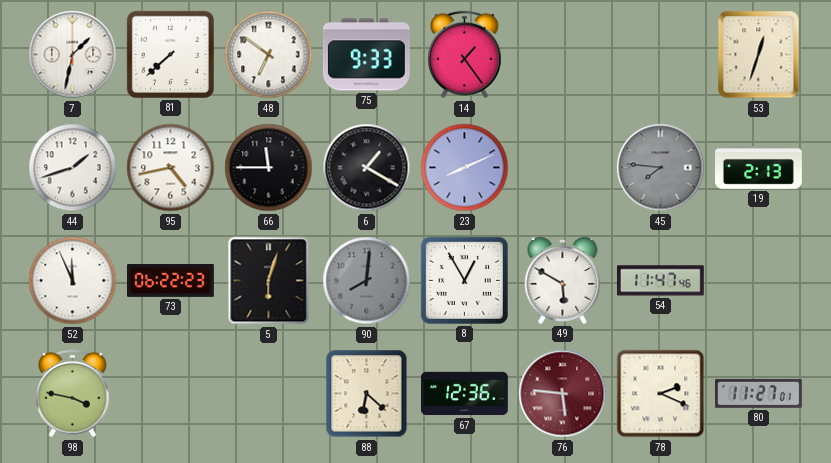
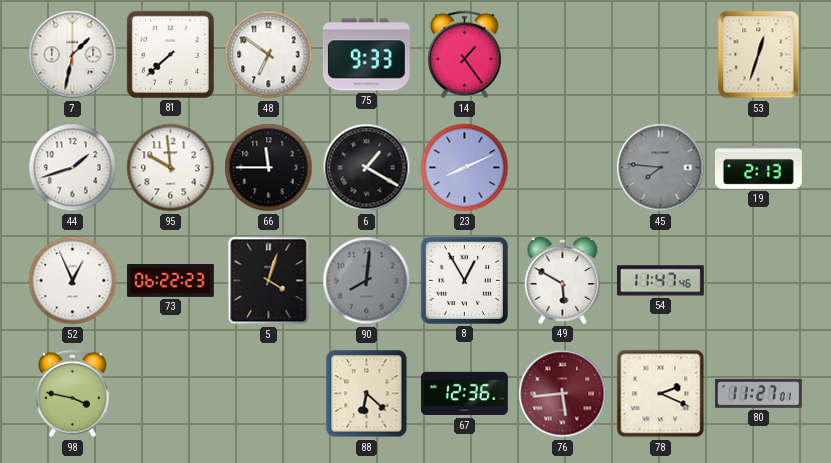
95: 4:43 -> 9:59 (171, 168)
52: 11:56 -> 12:56 (73, 281)
5: 6:03 -> 4:03 (269, 281)
76: 5:46 -> 5:44 (563, 394)
